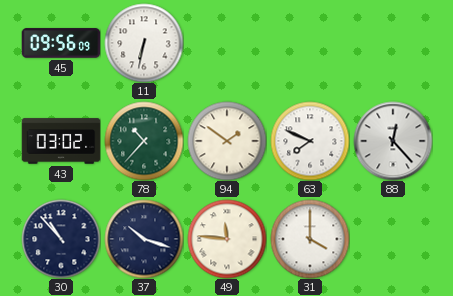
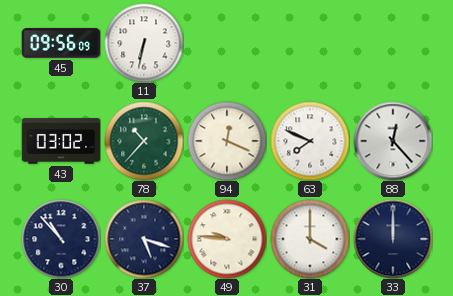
94: 1:51 -> 12:19 (227, 141)
37: 10:18 -> 5:18 (144, 239)
49: 11:46 -> 9:46 (227, 239)
33: none -> 12:00 (393, 239)
